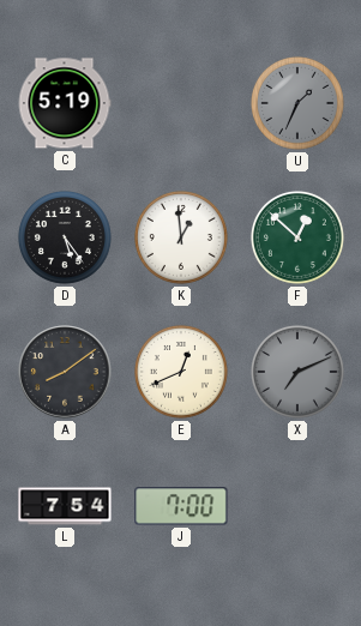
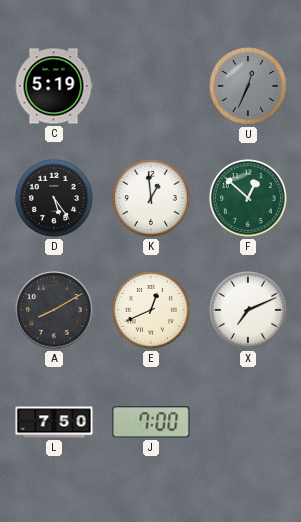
U: 1:34 -> 12:34 (248, 86)
A: 8:09 -> 8:10 (54, 310)
X dial: grey -> white (248, 310)
L: 7:54 -> 7:50 (54, 422)
